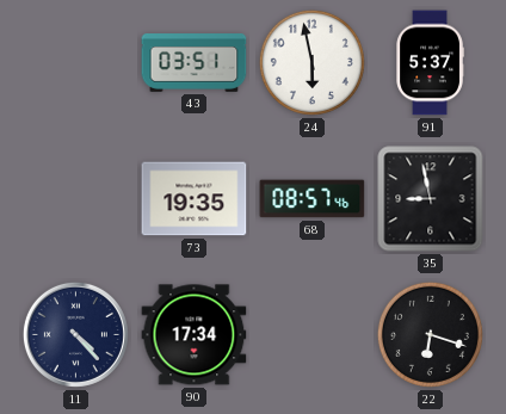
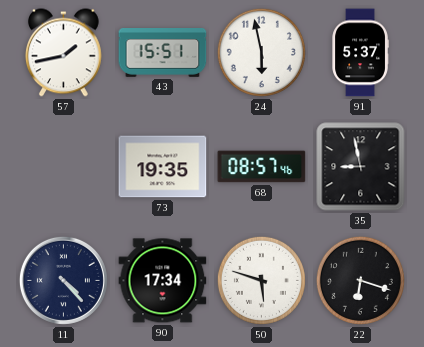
57: none -> 1:43 (64, 53)
43: 03:51 -> 15:51 (163, 53)
50: none -> 5:48 (261, 280)
